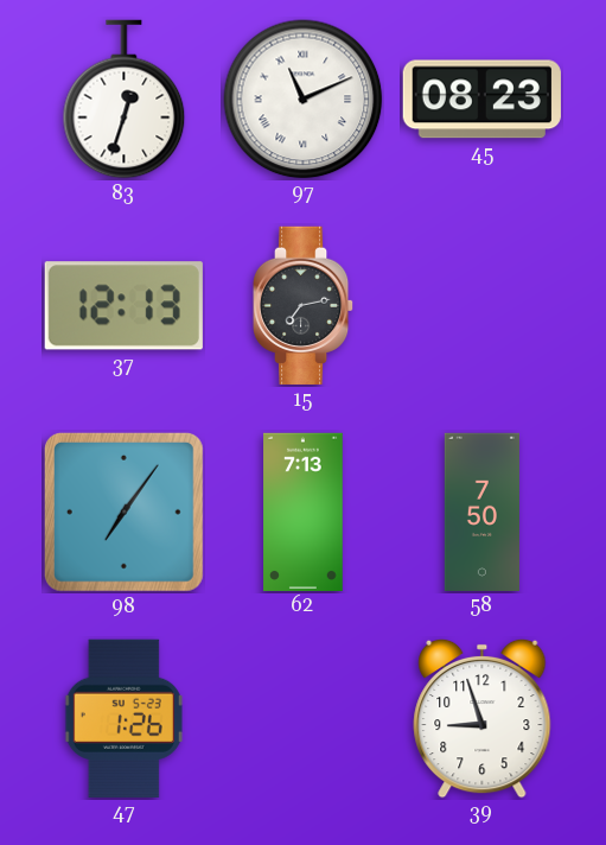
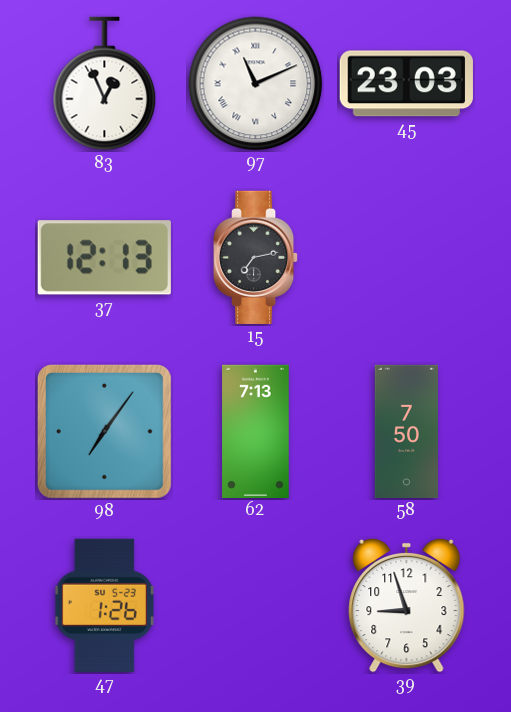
83: 12:33 -> 12:56 (105, 84)
45: 08:23 -> 23:03 (406, 84)
